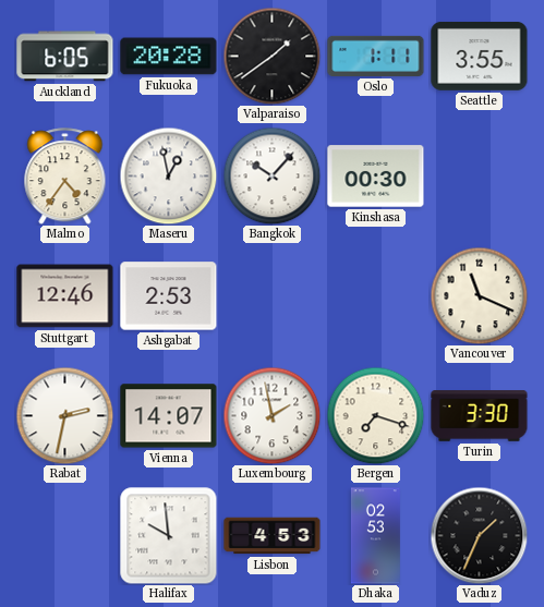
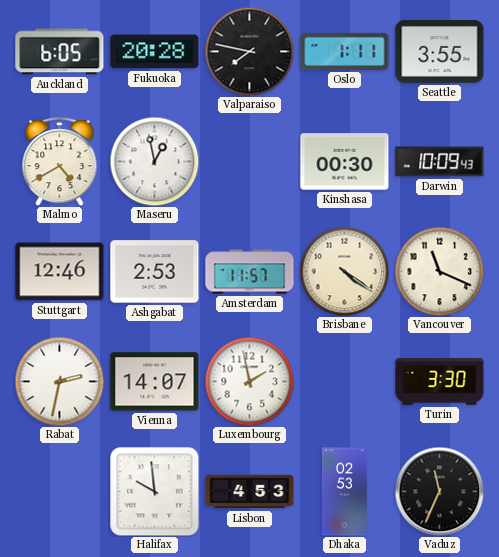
Valparaiso: 1:39 -> 7:47 (249, 51)
Malmo: 4:36 -> 4:40 (60, 162)
Bangkok: 10:07 -> none (271, 175)
Darwin: none -> 10:09 (440, 162)
Amsterdam: none -> 11:57 (250, 272)
Brisbane: none -> 4:21 (344, 271)
Bergen: 7:18 -> none (375, 415)
Vaduz: 1:34 -> 11:34 (439, 491)
